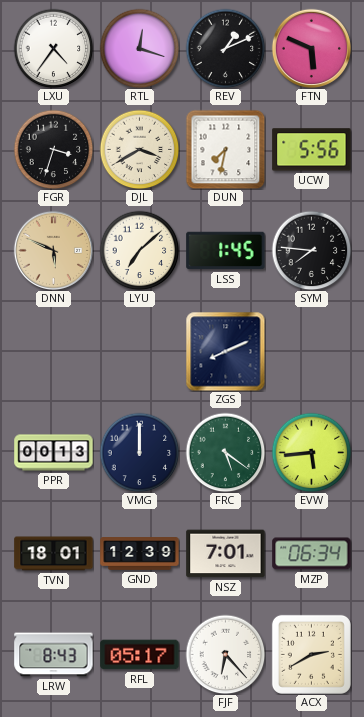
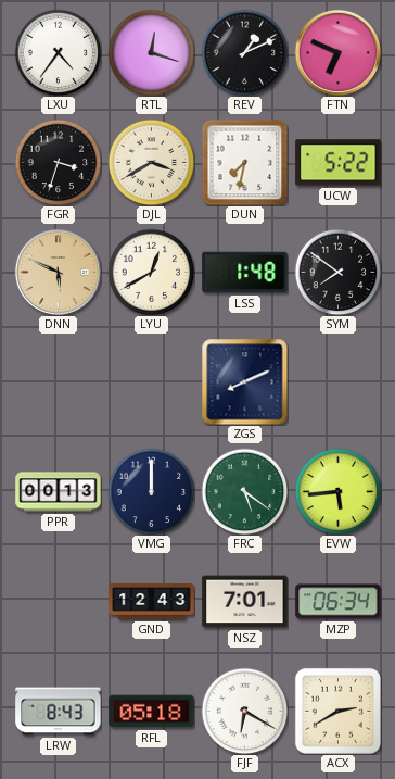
FTN: 5:49 -> 6:49 (337, 52)
UCW: 5:56 -> 5:22 (339, 163)
LYU: 7:08 -> 12:40 (151, 272)
LSS: 1:45 -> 1:48 (245, 273)
SYM: 7:46 -> 7:51 (337, 272)
TVN: 18:01 -> none (54, 554)
GND: 12:39 -> 12:43 (152, 602)
RFL: 05:17 -> 05:18 (152, 712)
FJF: 6:23 -> 6:20 (244, 711)
